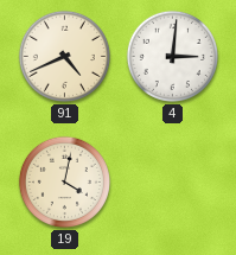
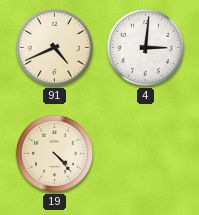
19: 4:02 -> 4:23 (54, 153)
